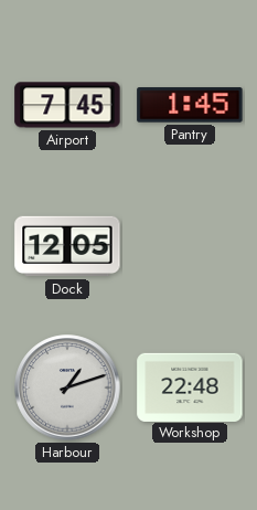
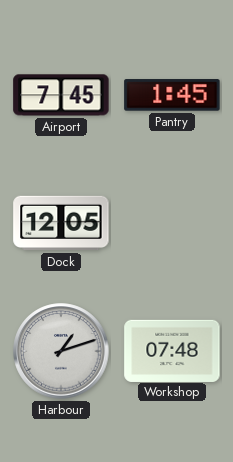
Workshop: 22:48 -> 07:48 (172, 350)
